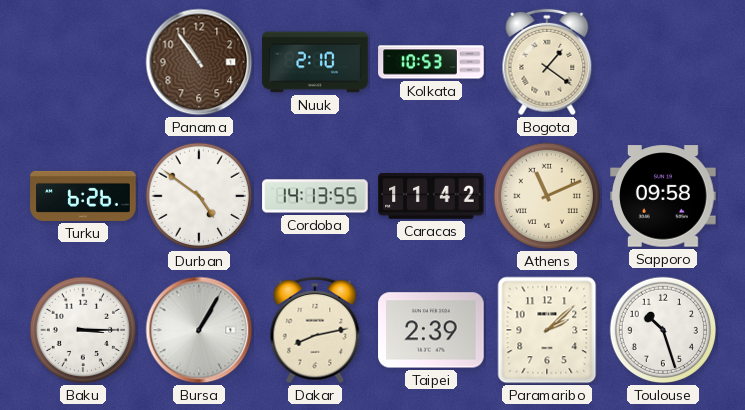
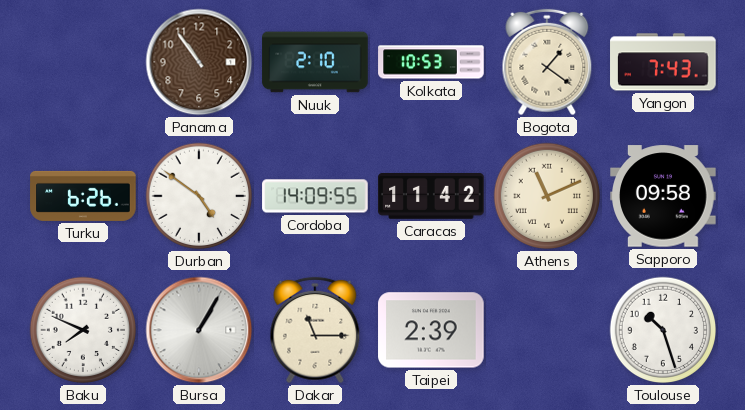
Yangon: none -> 7:43 (663, 62)
Cordoba: 14:13 -> 14:09 (315, 196)
Baku: 3:15 -> 7:49 (83, 330)
Dakar: 8:13 -> 11:15 (315, 330)
Paramaribo: 2:08 -> none (547, 330)
